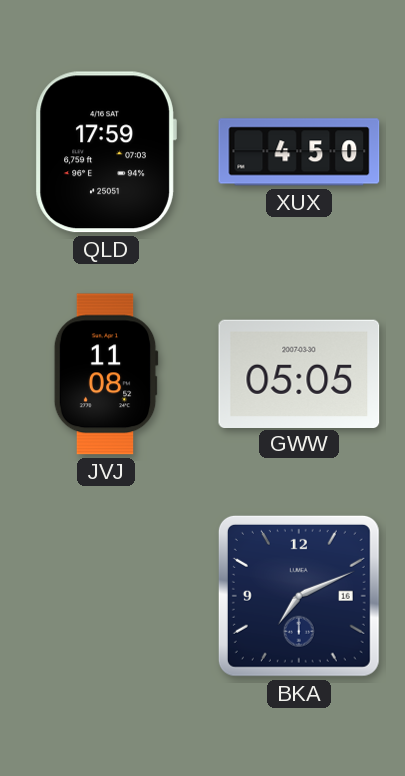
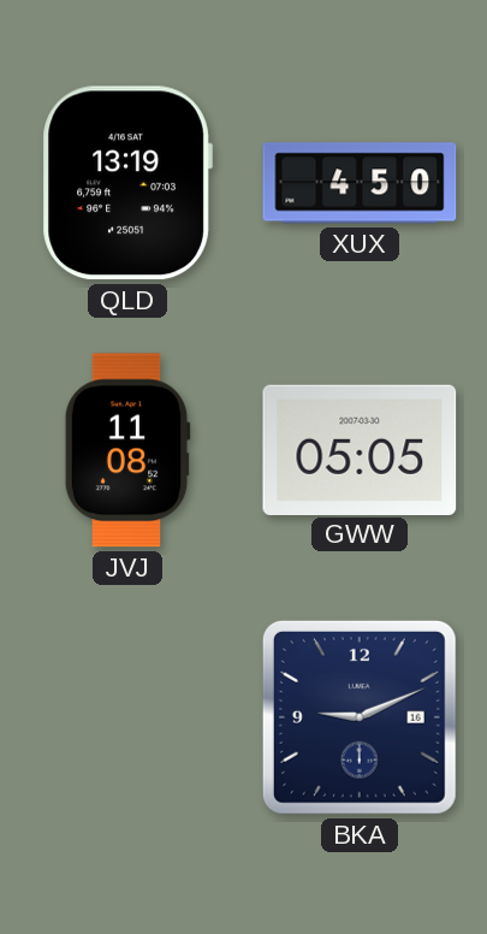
QLD: 17:59 -> 13:19 (127, 183)
BKA: 7:11 -> 9:11 (360, 717)
